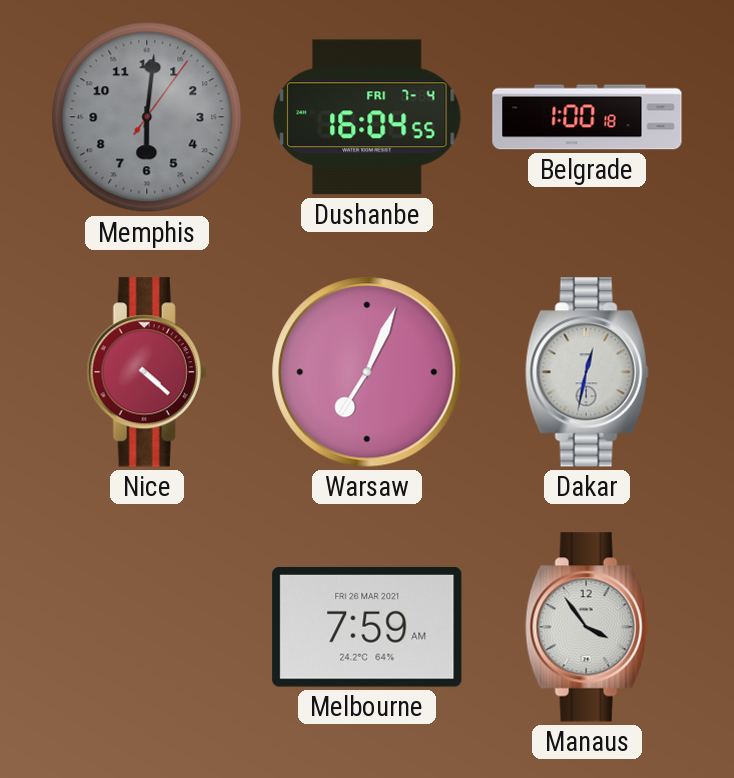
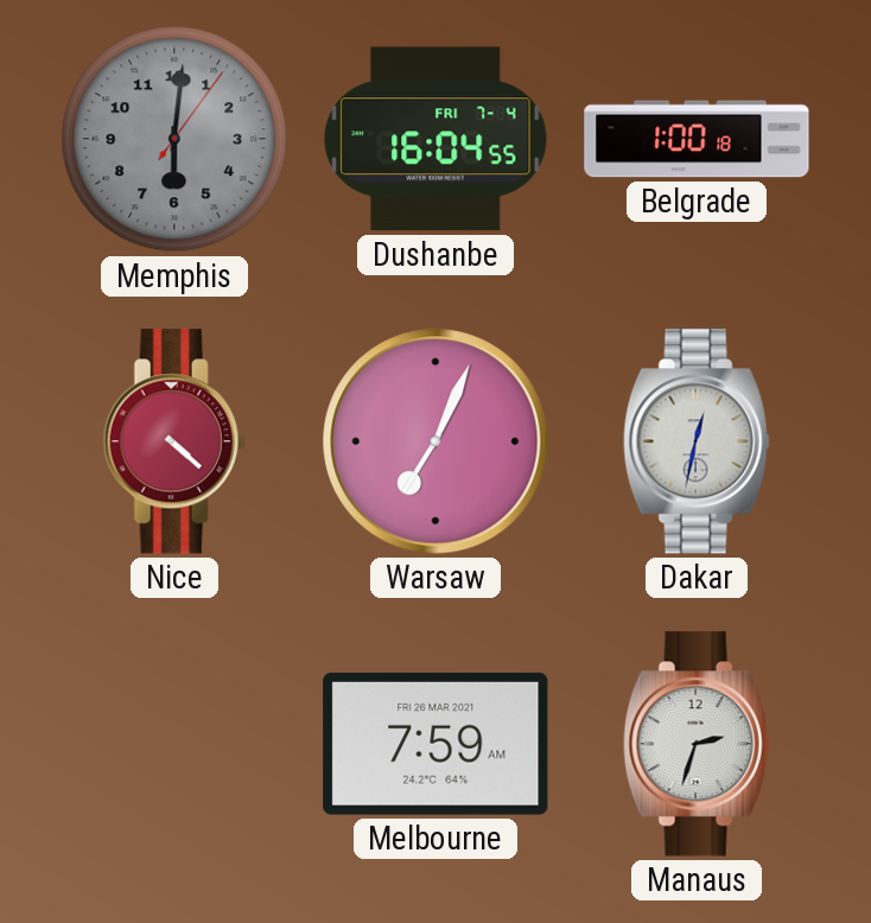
Manaus: 3:54 -> 2:33 (697, 744)
